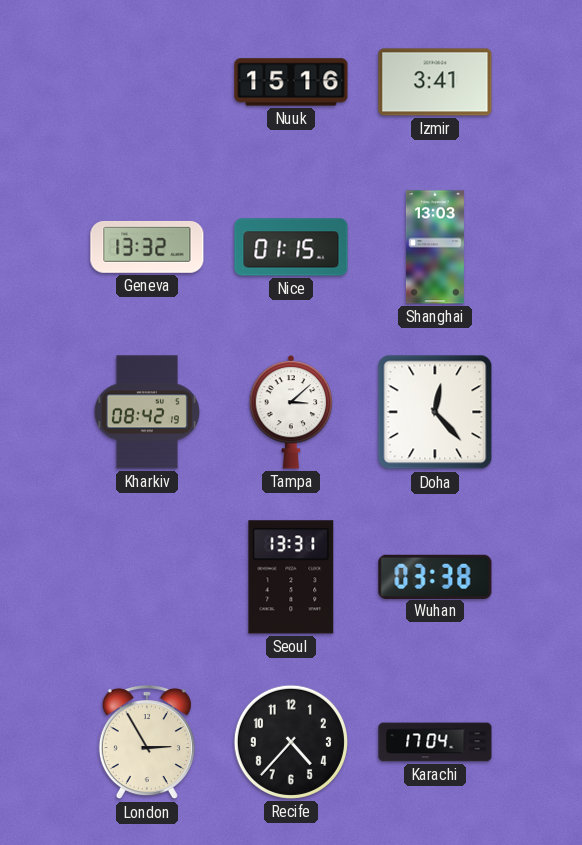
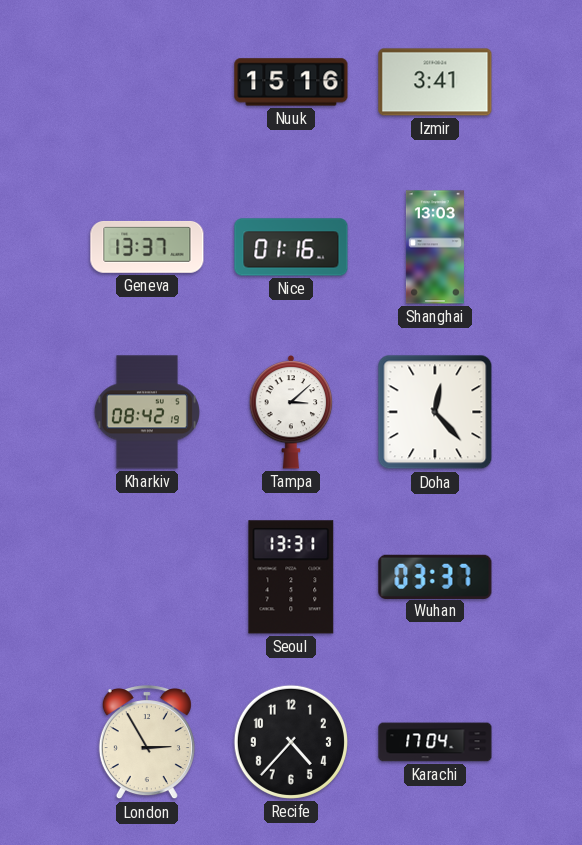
Geneva: 13:32 -> 13:37 (147, 247)
Nice: 01:15 -> 01:16 (291, 247)
Wuhan: 03:38 -> 03:37 (435, 576)
